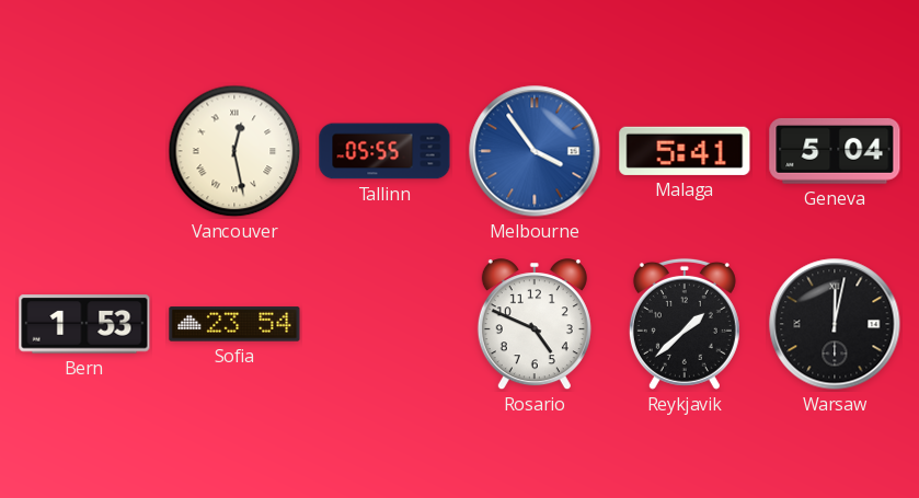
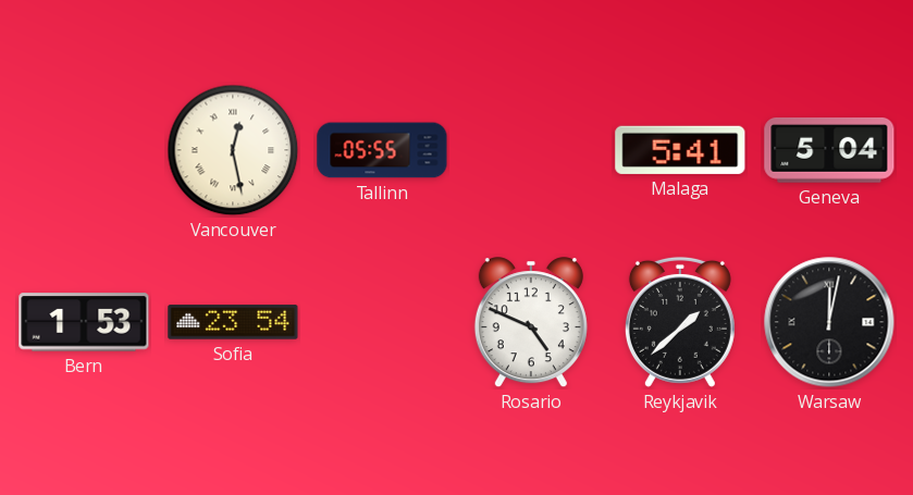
Melbourne: 3:54 -> none (535, 151)
